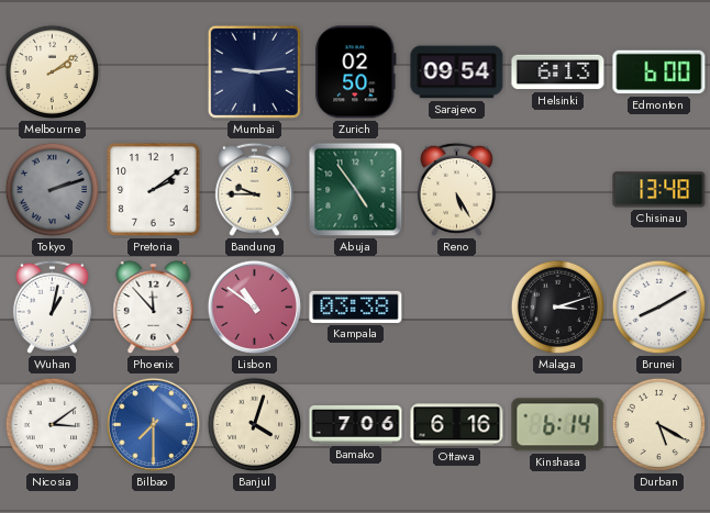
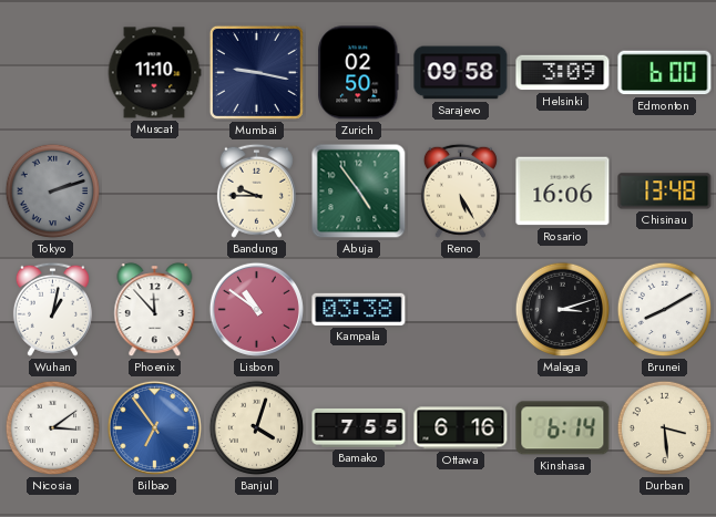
Melbourne: 2:09 -> none (53, 73)
Muscat: none -> 11:10 (154, 73)
Mumbai: 9:14 -> 9:17 (256, 72)
Sarajevo: 09:54 -> 09:58 (461, 73)
Helsinki: 6:13 -> 3:09 (563, 73)
Pretoria: 2:09 -> none (154, 190)
Rosario: none -> 16:06 (563, 192)
Bilbao: 7:30 -> 6:54 (154, 427)
Bamako: 7:06 -> 7:55 (359, 427)
Durban: 5:20 -> 3:29 (665, 428)
